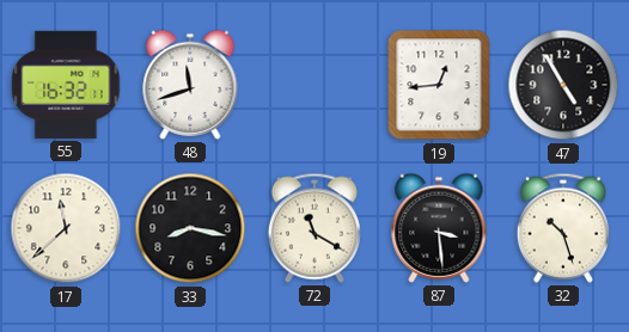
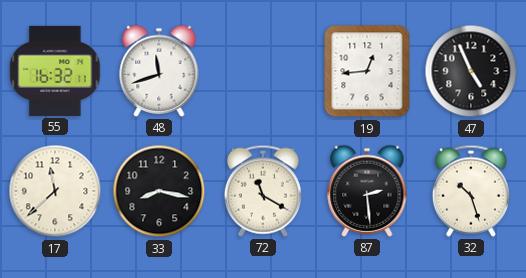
47: 4:55 -> 4:56 (471, 71)
87: 3:29 -> 2:29 (367, 191)
